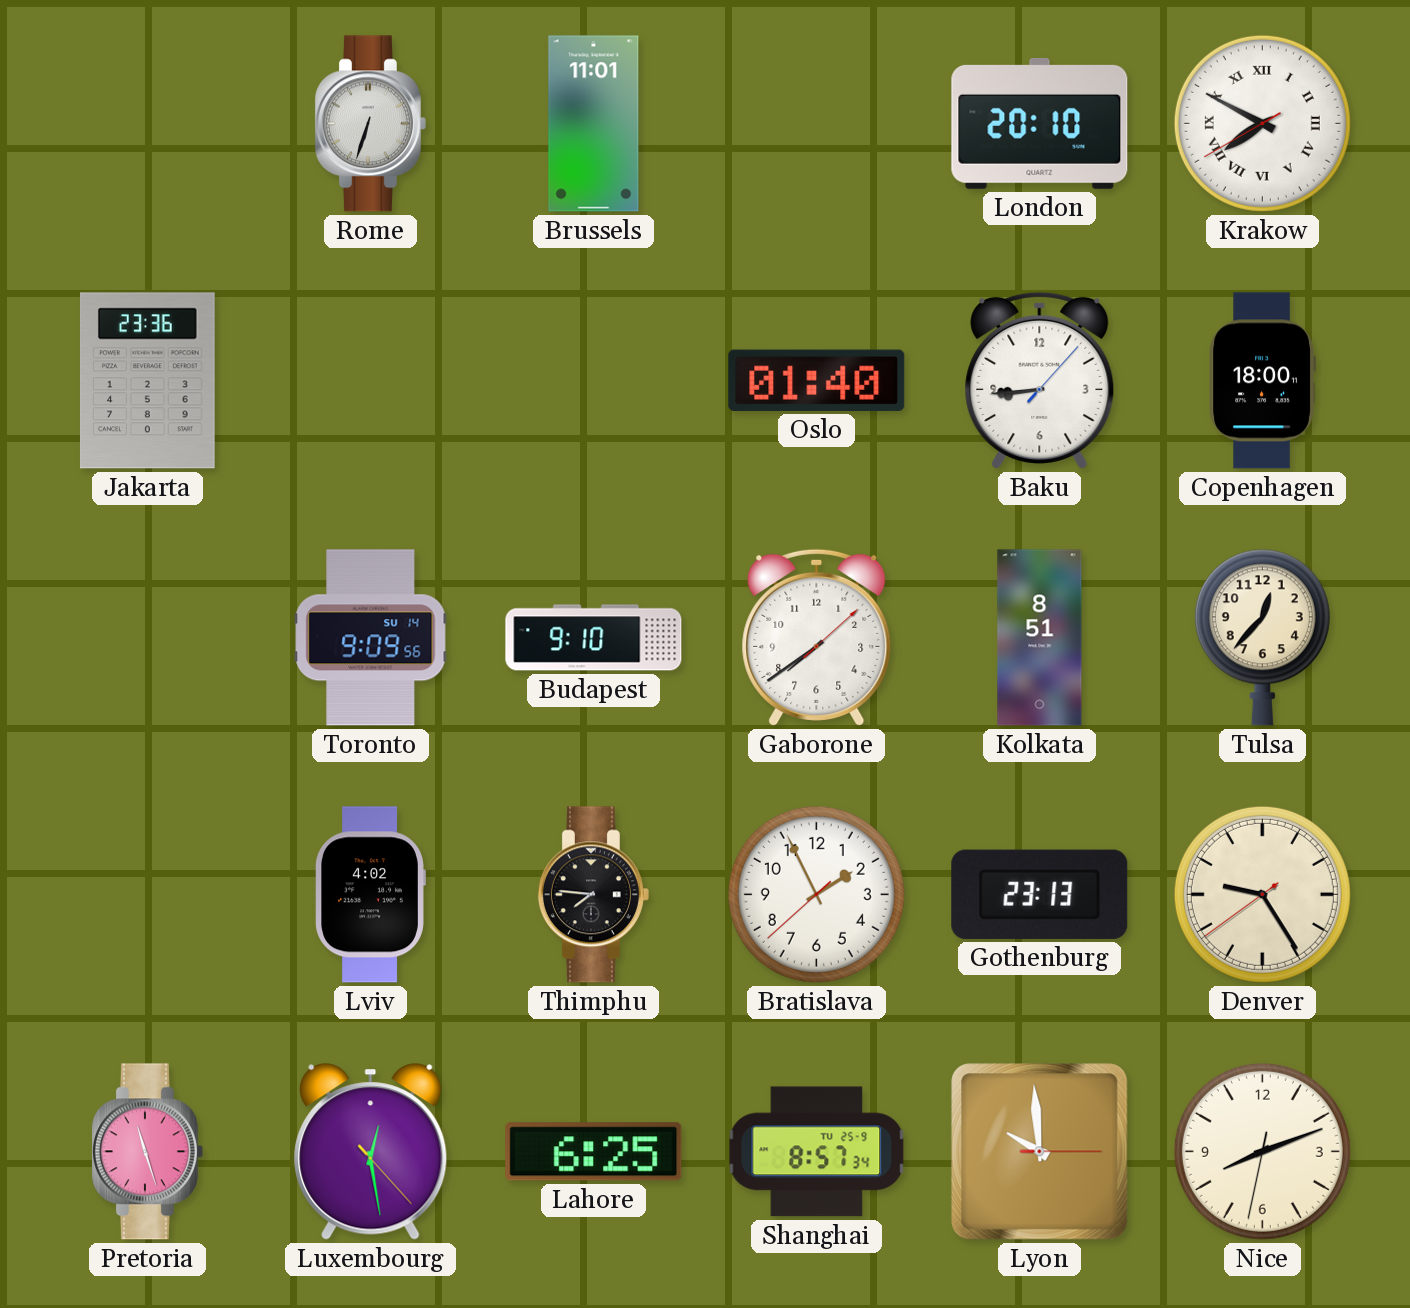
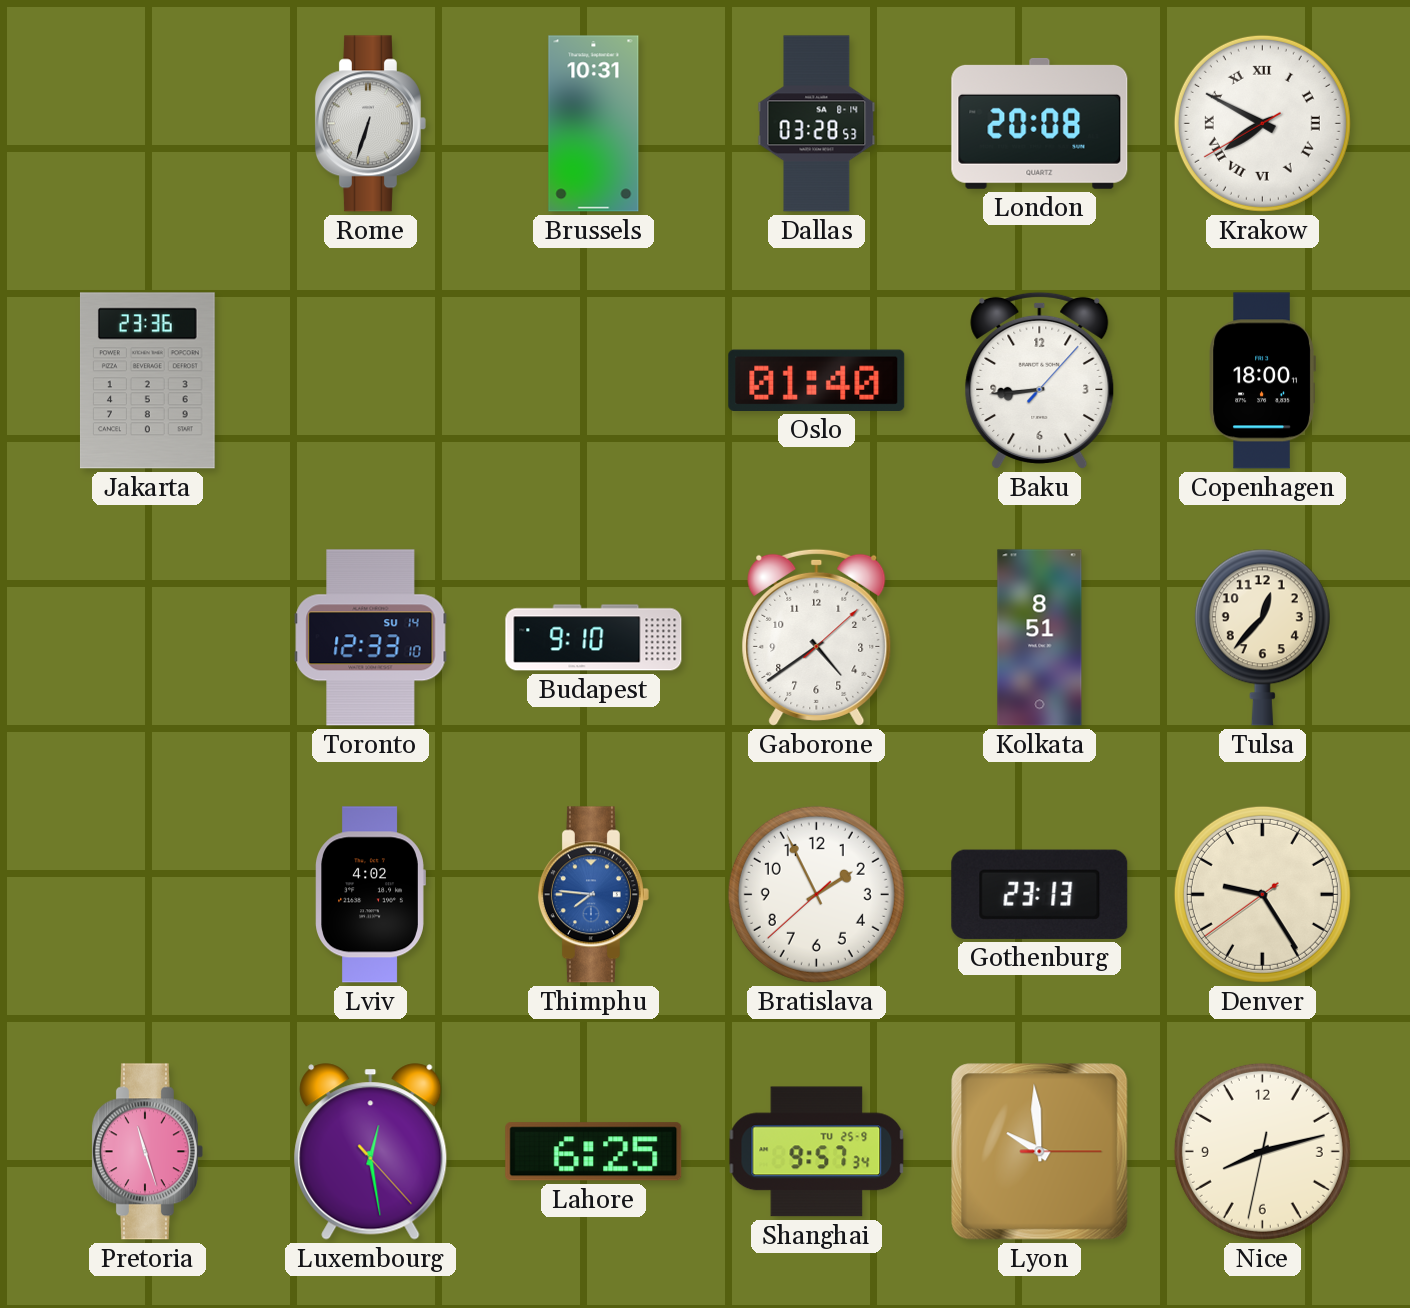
Brussels: 11:01 -> 10:31 (594, 124)
Dallas: none -> 03:28 (817, 124)
London: 20:10 -> 20:08 (1040, 123)
Toronto: 9:09 -> 12:33 (371, 638)
Gaborone: 7:39 -> 4:39 (817, 637)
Thimphu dial: black -> blue (593, 895)
Shanghai: 8:57 -> 9:57 (817, 1152)
Nice: 8:11 -> 8:12 (1262, 1151)
